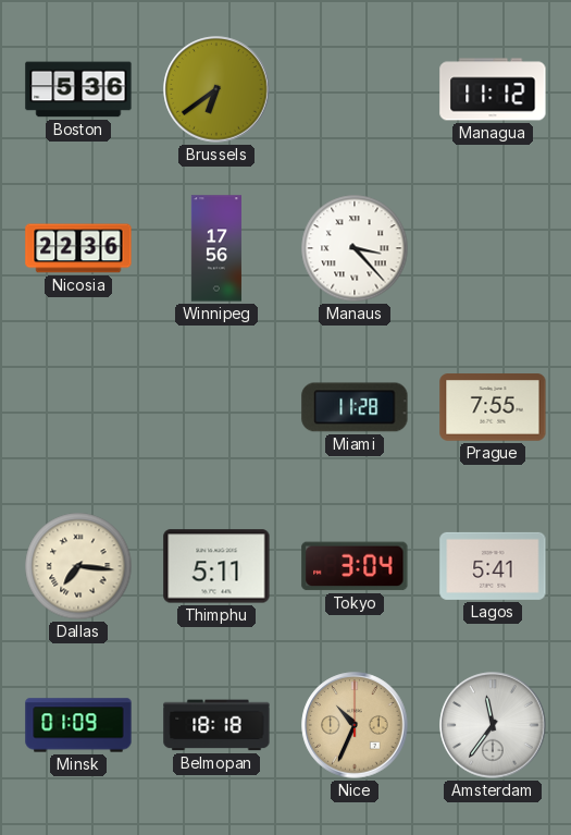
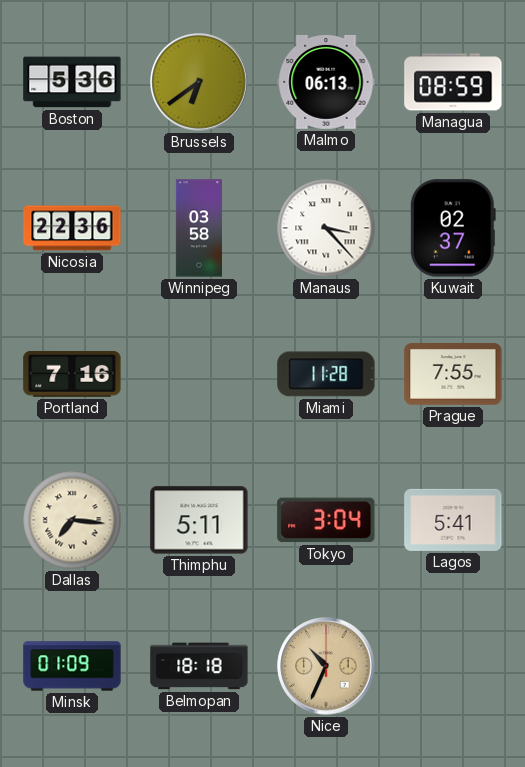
Malmo: none -> 06:13 (326, 82)
Managua: 11:12 -> 08:59 (453, 82)
Winnipeg: 17:56 -> 03:58 (199, 228)
Kuwait: none -> 02:37 (453, 228)
Portland: none -> 7:16 (72, 374)
Amsterdam: 11:36 -> none (493, 725)
